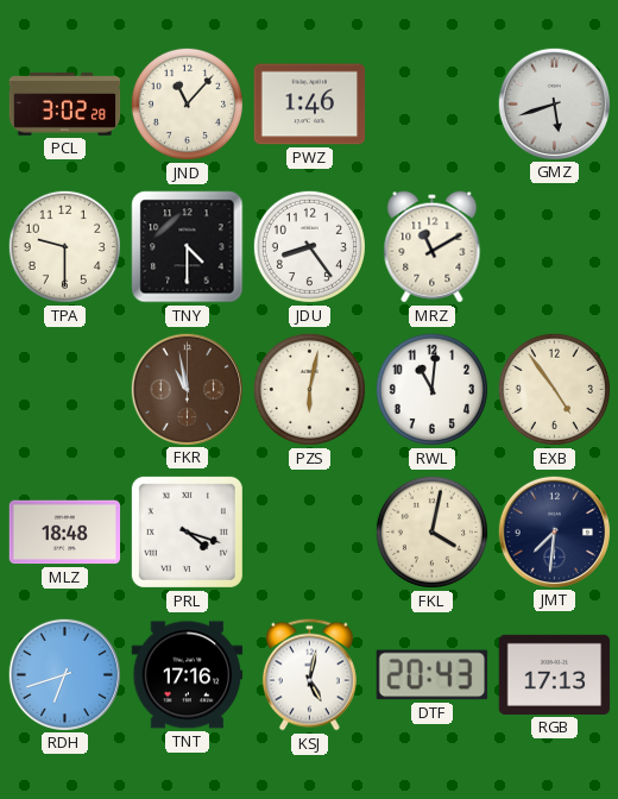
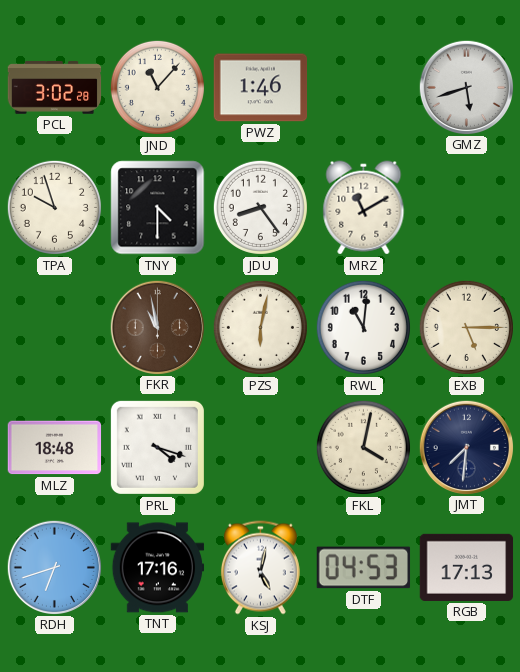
TPA: 9:30 -> 9:57 (54, 207)
EXB: 4:54 -> 5:15 (466, 327)
DTF: 20:43 -> 04:53 (364, 568)
